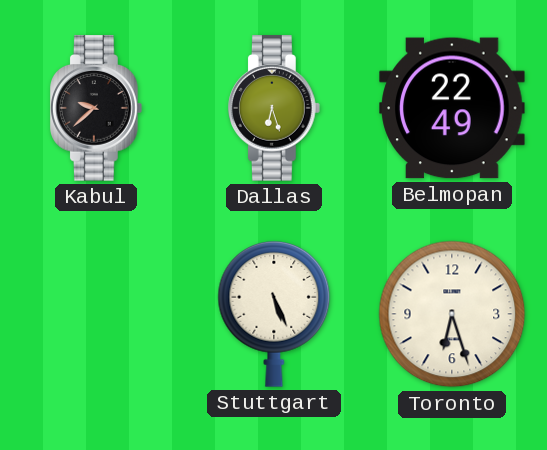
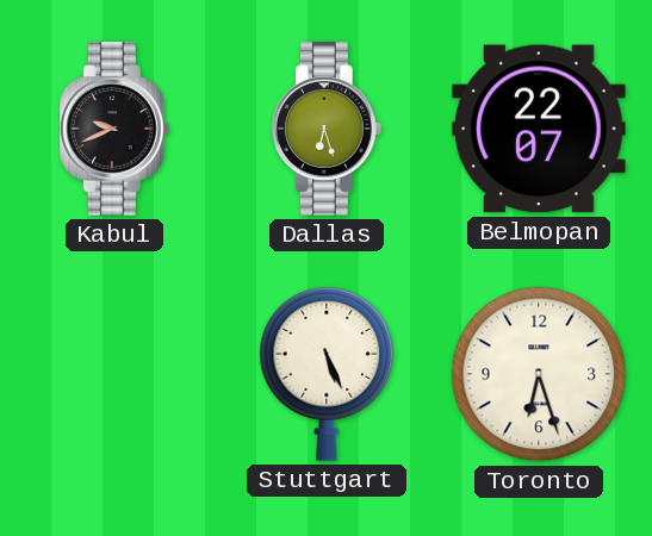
Kabul: 9:38 -> 9:41 (116, 129)
Belmopan: 22:49 -> 22:07 (539, 129)
